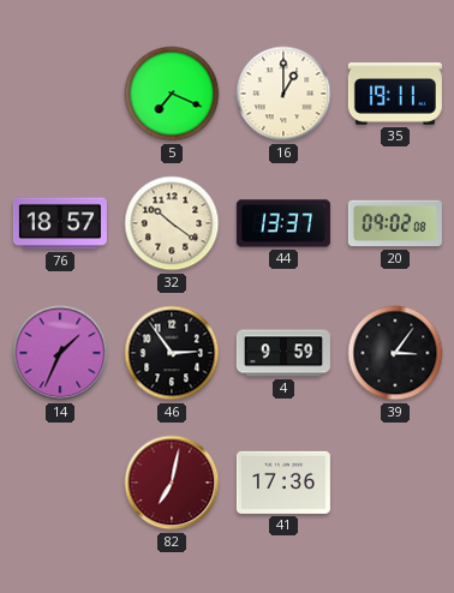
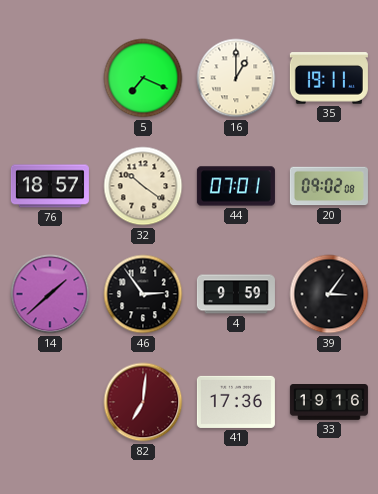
44: 13:37 -> 07:01 (236, 186)
14: 1:34 -> 1:38 (50, 294)
82: 7:02 -> 7:01 (143, 402)
33: none -> 19:16 (329, 403)
